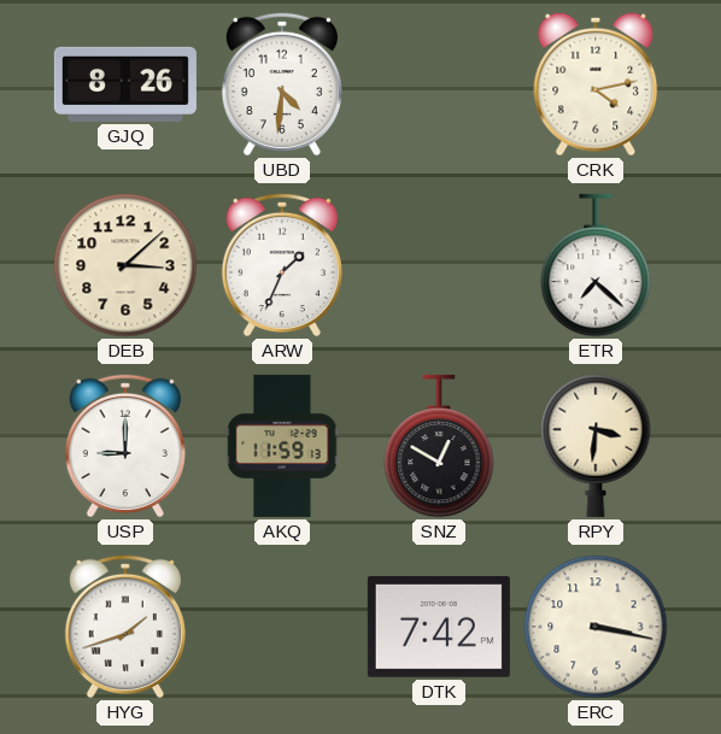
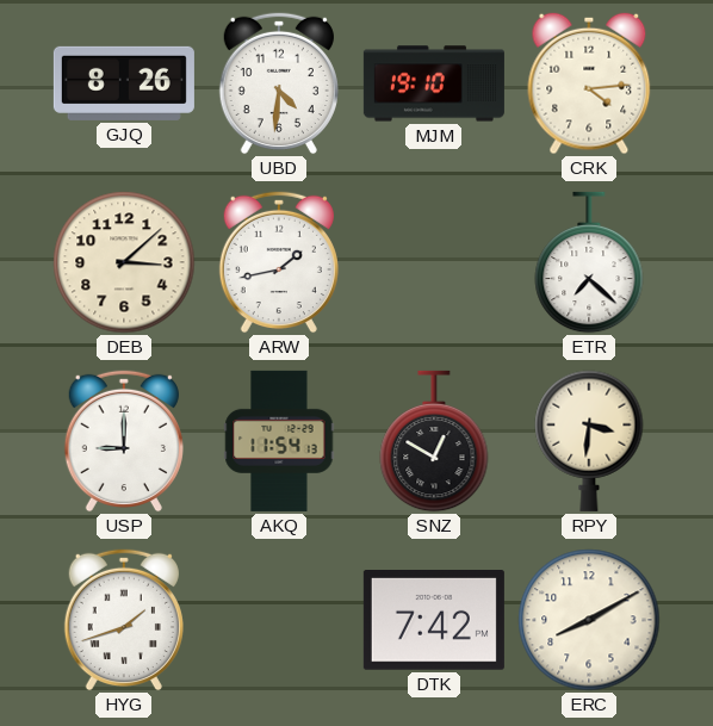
MJM: none -> 19:10 (434, 83)
CRK: 4:13 -> 4:14 (589, 83)
ARW: 1:34 -> 1:43 (279, 262)
AKQ: 11:59 -> 11:54 (279, 441)
ERC: 3:17 -> 8:10 (589, 620)
